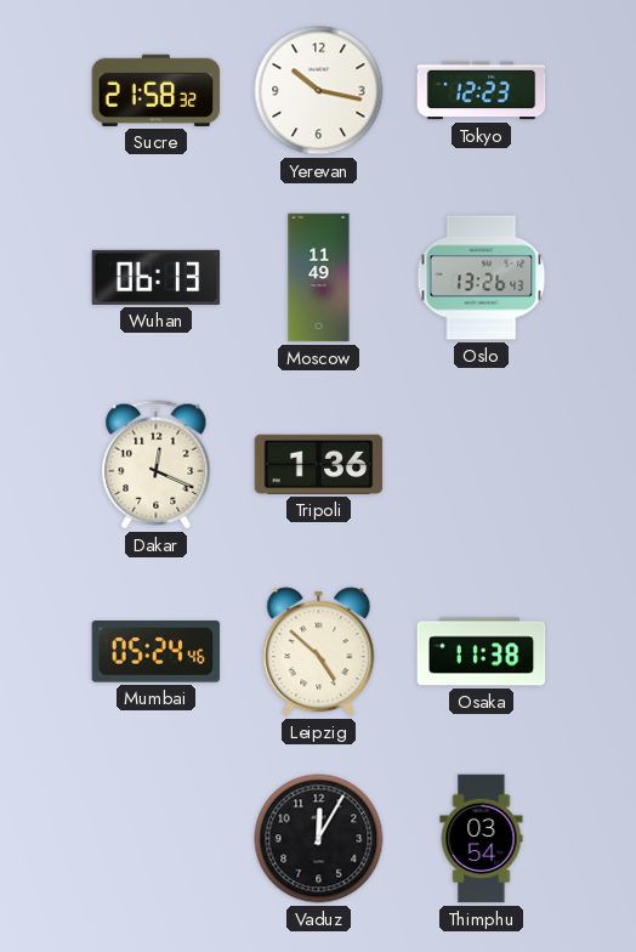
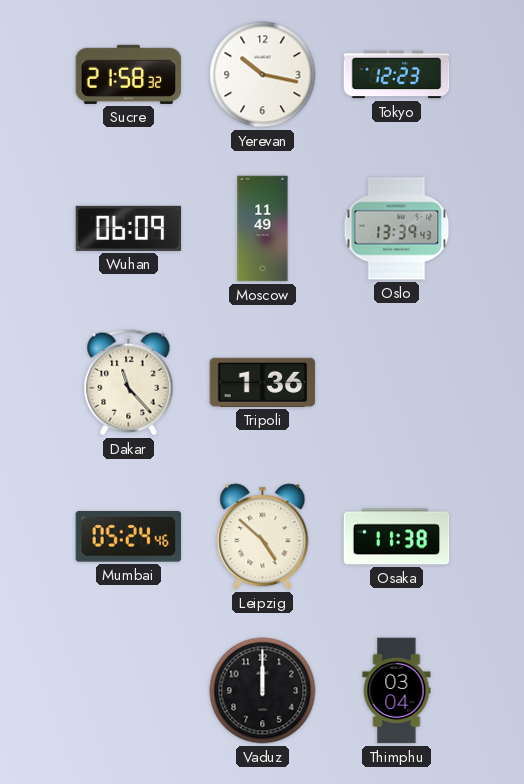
Wuhan: 06:13 -> 06:09 (129, 228)
Oslo: 13:26 -> 13:39 (397, 229)
Dakar: 12:19 -> 11:23 (129, 383)
Vaduz: 12:05 -> 12:00 (263, 691)
Thimphu: 03:54 -> 03:04 (397, 691)
